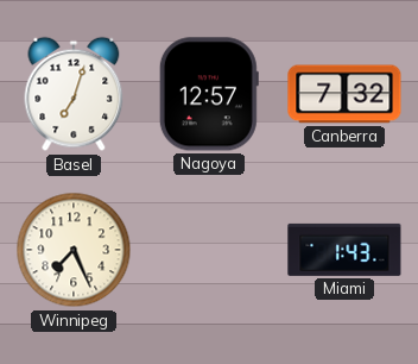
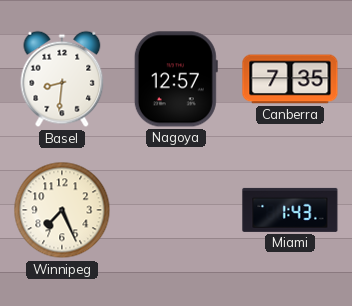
Basel: 7:03 -> 8:31 (62, 79)
Canberra: 7:32 -> 7:35 (290, 79)
